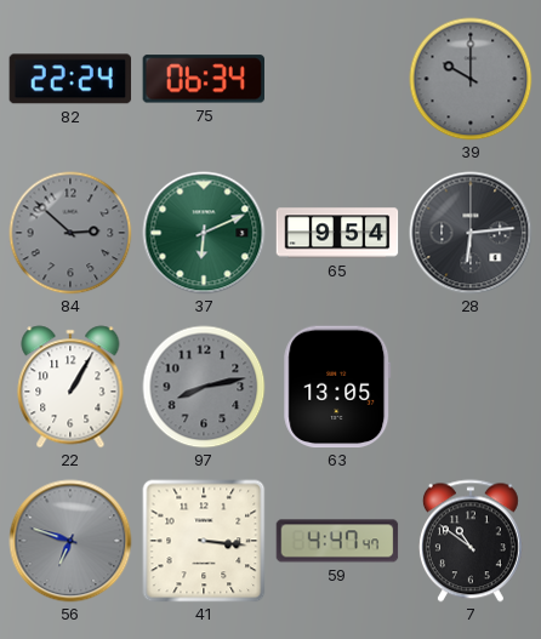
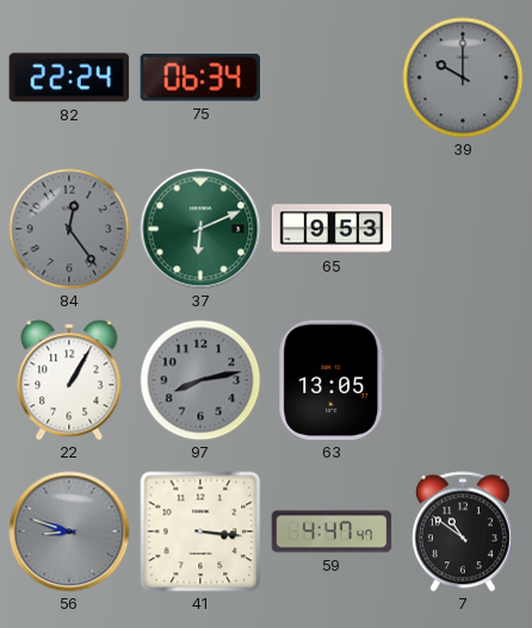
84: 2:52 -> 12:24 (69, 229)
65: 9:54 -> 9:53 (332, 229)
28: 6:14 -> none (471, 233)
56: 6:48 -> 8:48 (69, 531)
